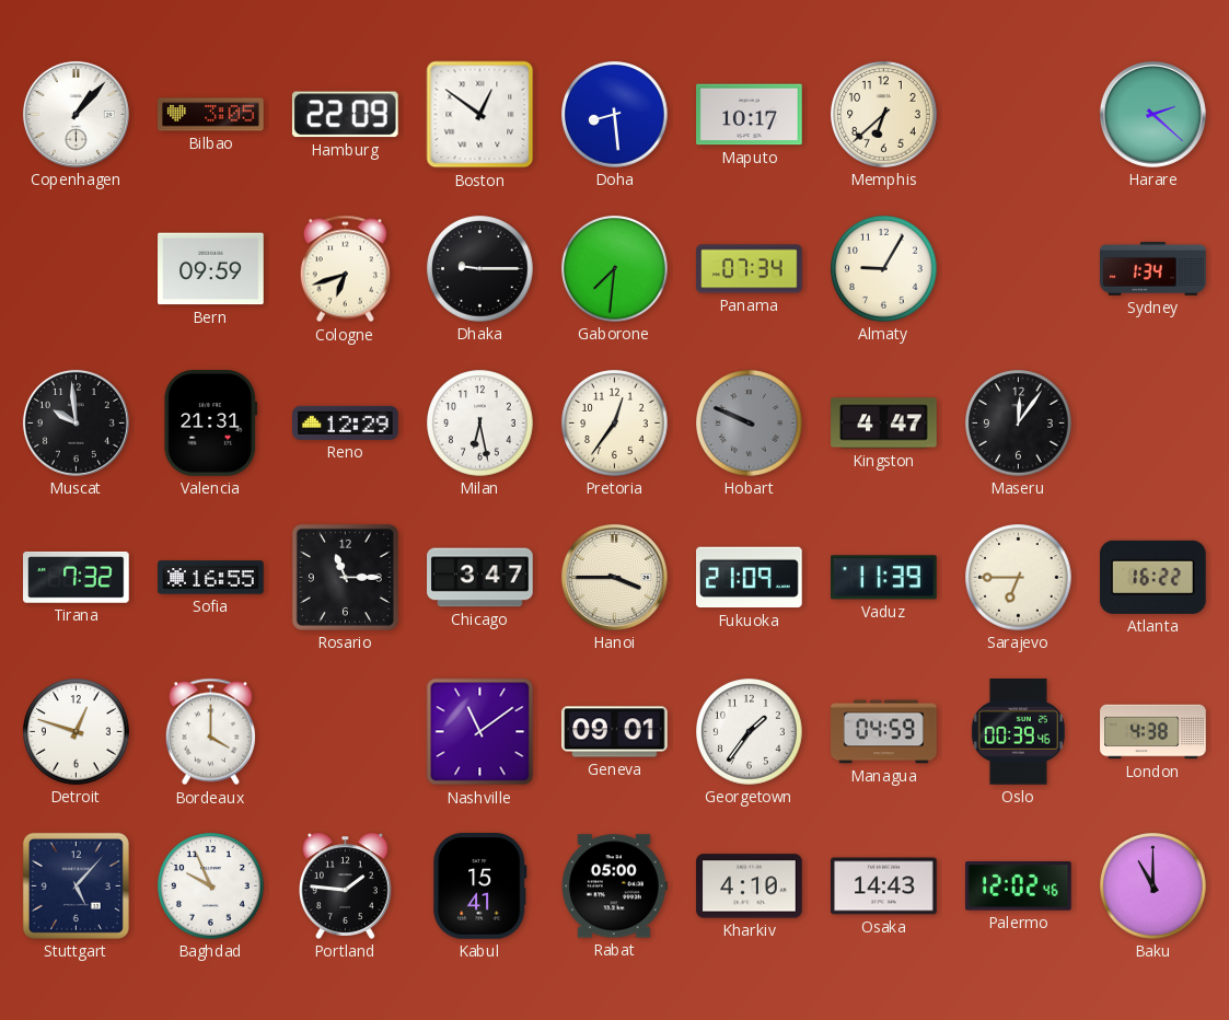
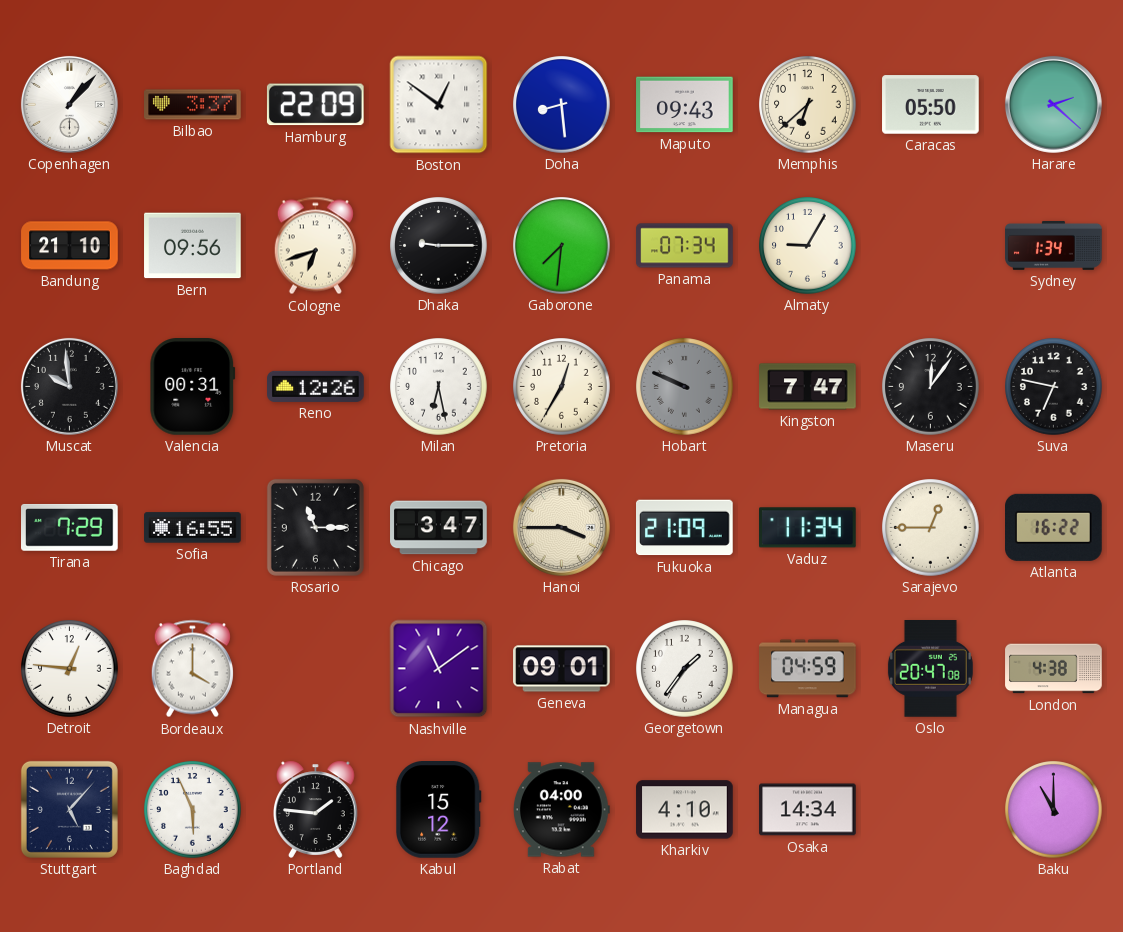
Bilbao: 3:05 -> 3:37 (193, 105)
Maputo: 10:17 -> 09:43 (685, 105)
Caracas: none -> 05:50 (931, 105)
Bandung: none -> 21:10 (70, 246)
Bern: 09:59 -> 09:56 (193, 246)
Valencia: 21:31 -> 00:31 (193, 387)
Reno: 12:29 -> 12:26 (316, 386)
Pretoria: 12:36 -> 12:35 (562, 387)
Kingston: 4:47 -> 7:47 (808, 387)
Suva: none -> 6:47 (1054, 387)
Tirana: 7:32 -> 7:29 (70, 527)
Vaduz: 11:39 -> 11:34 (808, 528)
Sarajevo: 6:45 -> 12:45 (931, 528)
Detroit: 12:48 -> 12:46 (70, 669)
Oslo: 00:39 -> 20:47 (930, 669)
Baghdad: 9:56 -> 5:56 (193, 810)
Kabul: 15:41 -> 15:12 (439, 810)
Rabat: 05:00 -> 04:00 (561, 810)
Osaka: 14:43 -> 14:34 (808, 810)
Palermo: 12:02 -> none (1019, 886)
